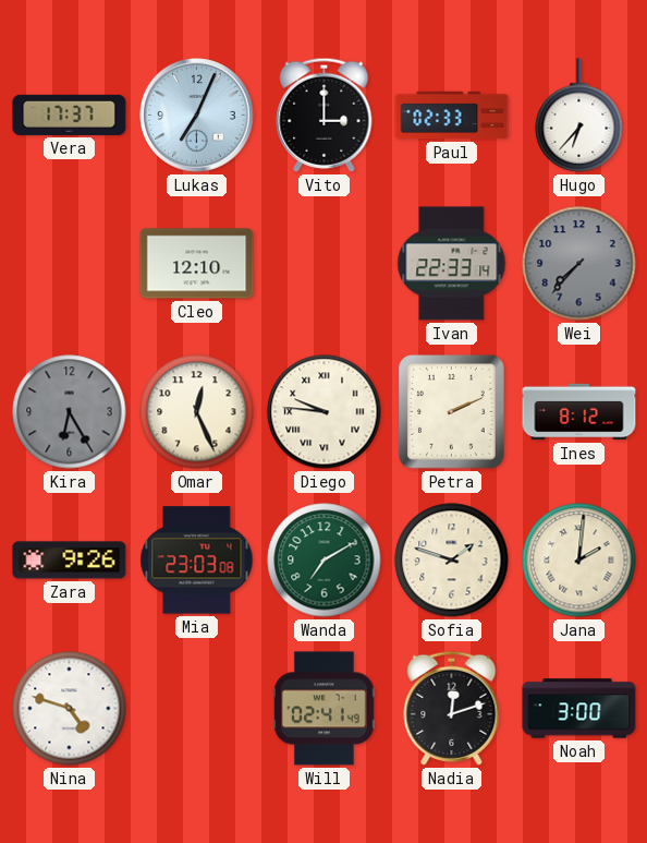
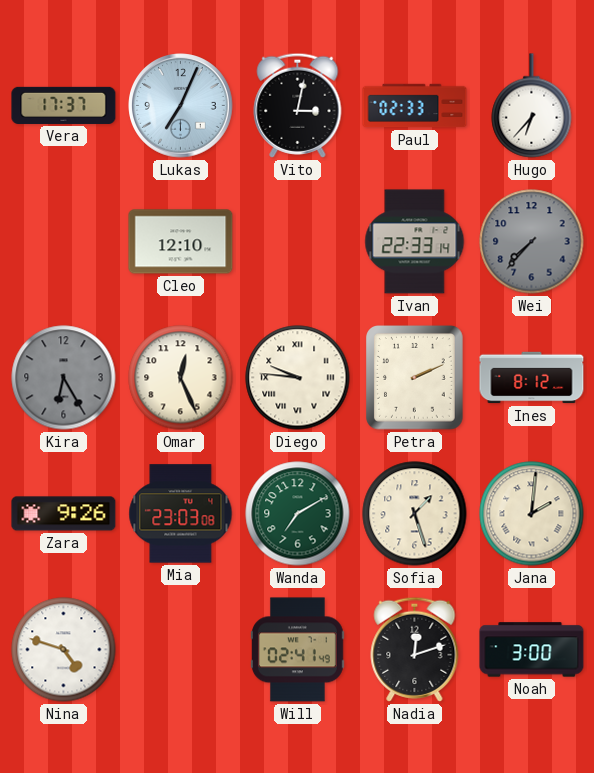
Vito: 3:00 -> 3:02 (298, 105)
Sofia: 1:48 -> 1:27 (415, 514)
